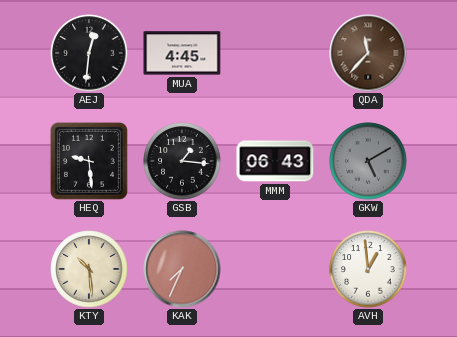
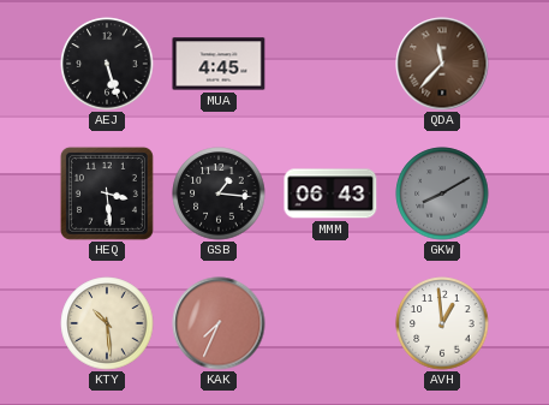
AEJ: 12:31 -> 5:27 (107, 64)
HEQ: 9:29 -> 3:29 (107, 193)
GKW: 5:10 -> 8:10 (442, 193)
